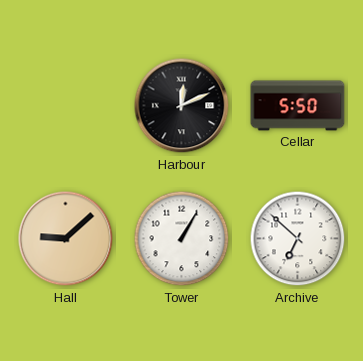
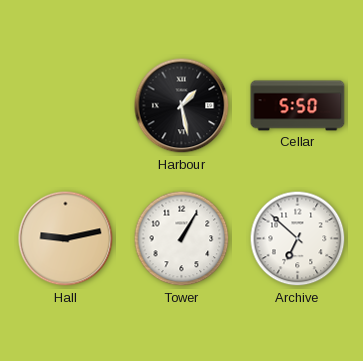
Harbour: 12:11 -> 1:28 (182, 106)
Hall: 9:08 -> 9:13 (66, 239)
